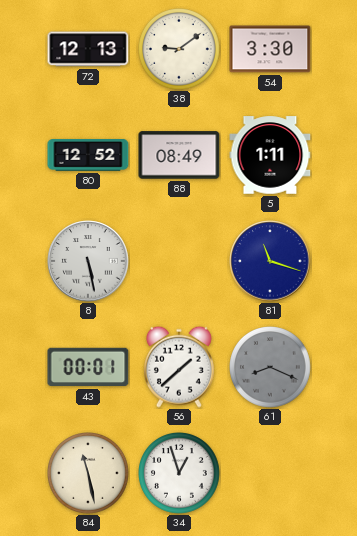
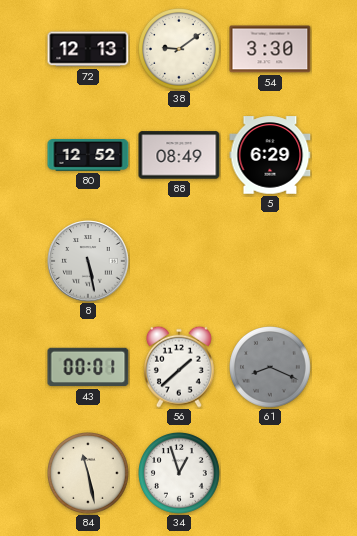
5: 1:11 -> 6:29 (270, 155)
81: 11:18 -> none (270, 261)
